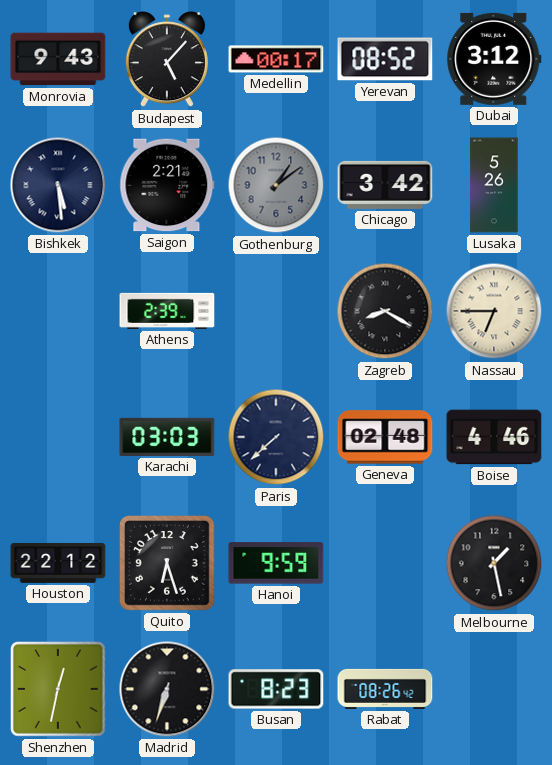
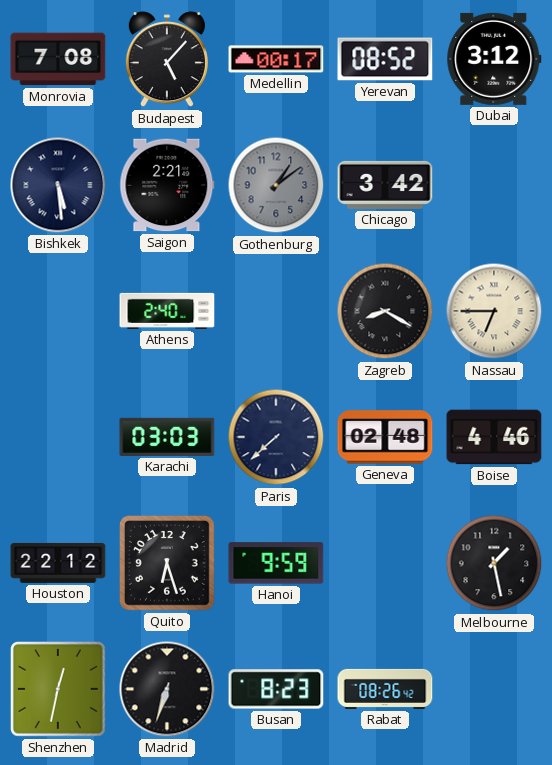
Monrovia: 9:43 -> 7:08 (58, 59)
Lusaka: 5:26 -> none (494, 185)
Athens: 2:39 -> 2:40 (167, 311)
